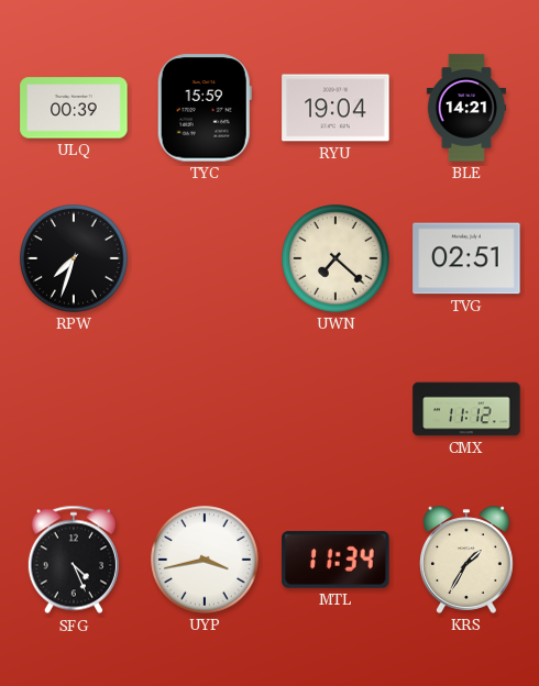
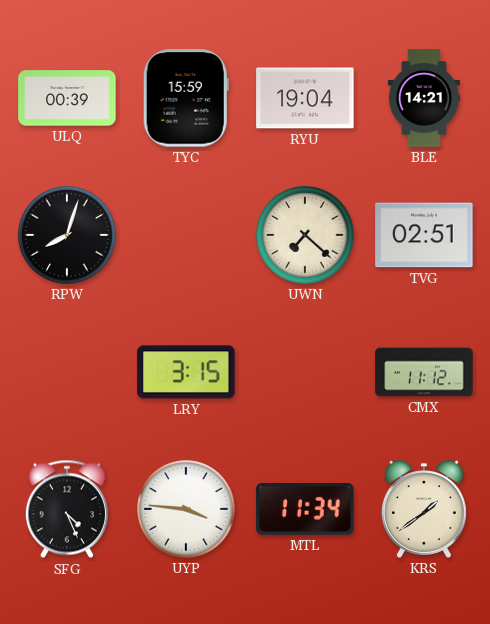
RPW: 7:33 -> 8:03 (67, 235)
LRY: none -> 3:15 (186, 372)
UYP: 3:43 -> 3:46 (186, 509)
KRS: 1:35 -> 1:39 (424, 509)
